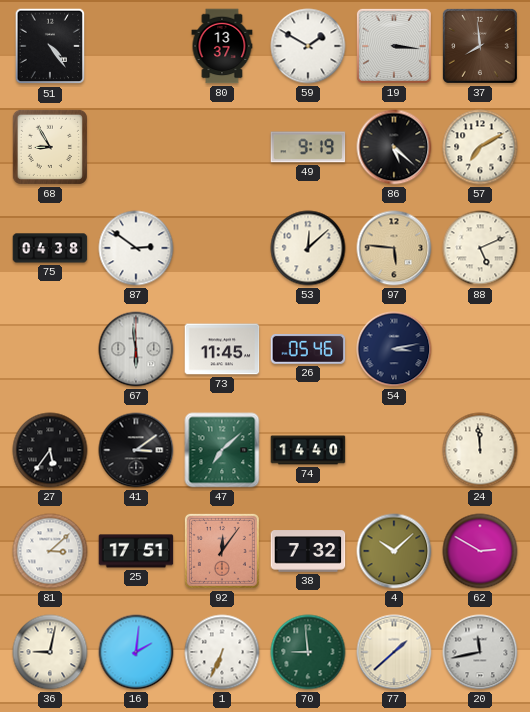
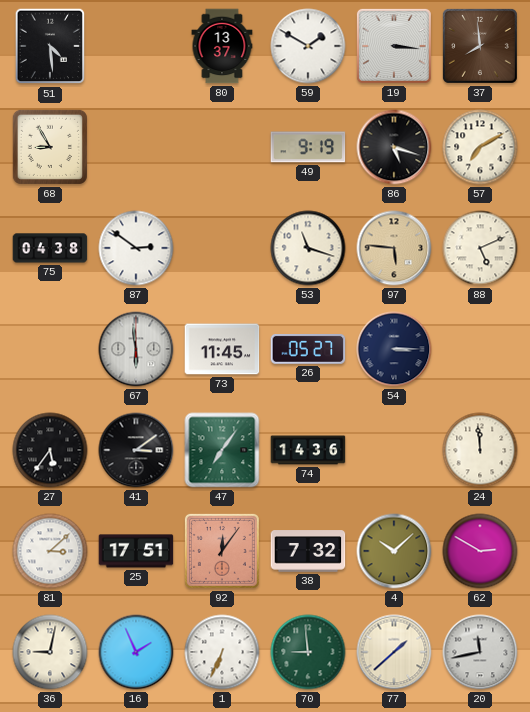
51: 4:24 -> 4:29 (50, 46)
86: 5:22 -> 5:18 (394, 147)
53: 12:08 -> 11:18 (308, 248)
26: 05:46 -> 05:27 (308, 350)
54: 3:13 -> 3:15 (394, 349)
47: 7:08 -> 7:06 (222, 450)
74: 14:40 -> 14:36 (308, 450)
16: 2:01 -> 1:56 (136, 652)
